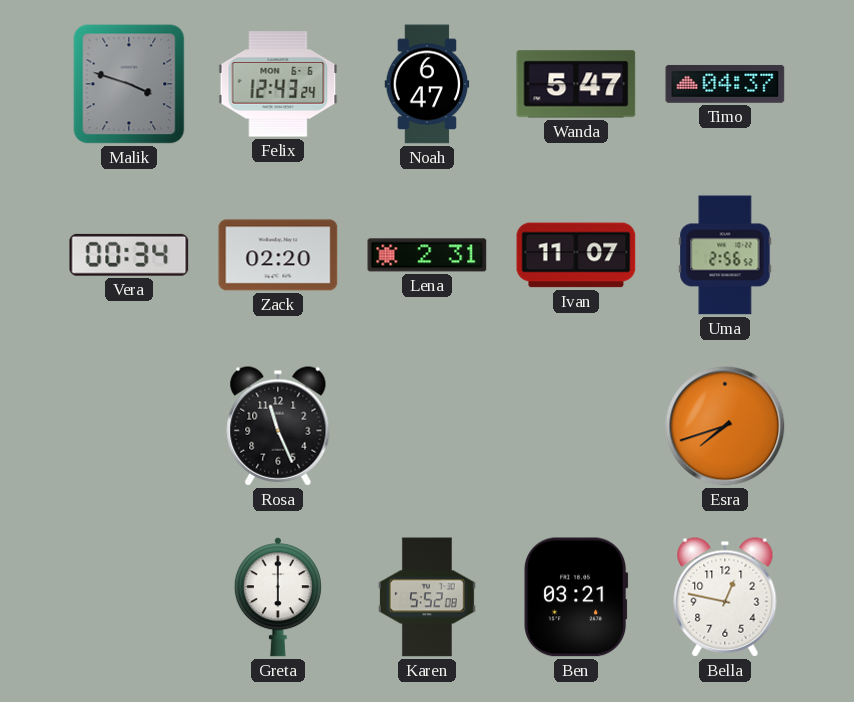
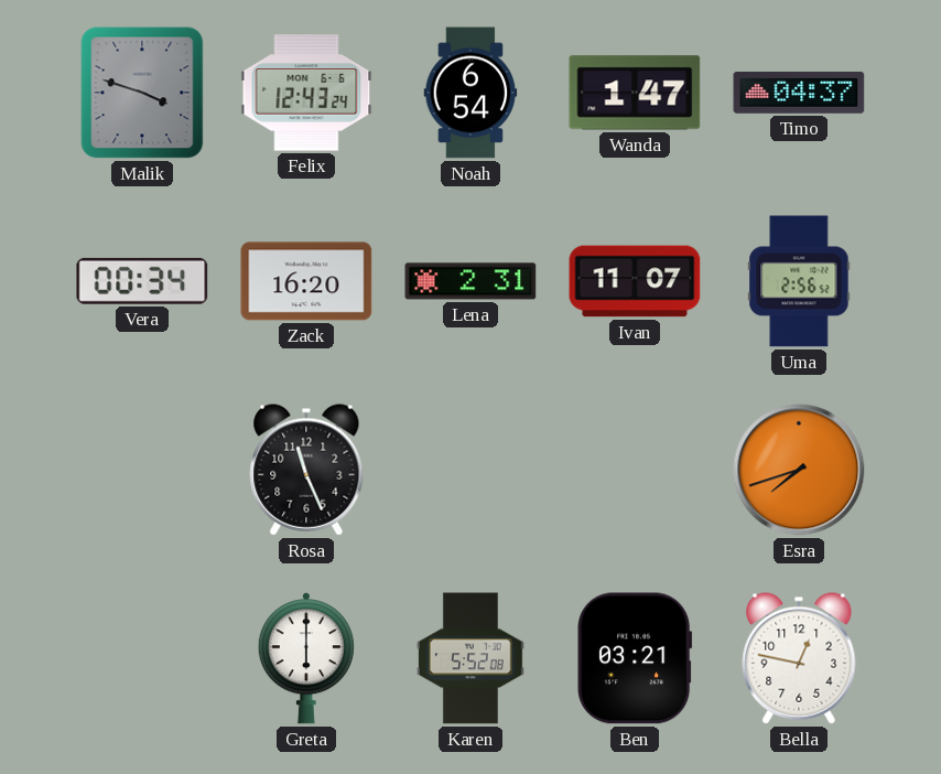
Noah: 6:47 -> 6:54 (470, 93)
Wanda: 5:47 -> 1:47 (635, 93)
Zack: 02:20 -> 16:20 (306, 281)
